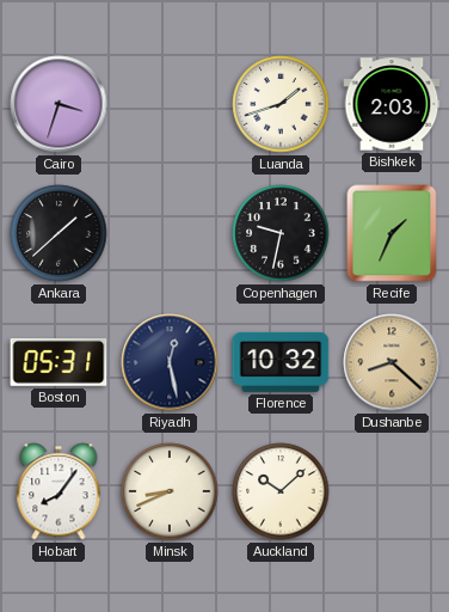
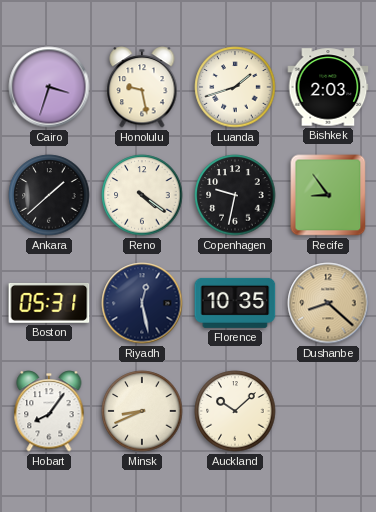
Honolulu: none -> 9:28 (142, 87)
Reno: none -> 4:21 (142, 195)
Recife: 1:34 -> 8:54 (328, 195)
Florence: 10:32 -> 10:35 (235, 303)
